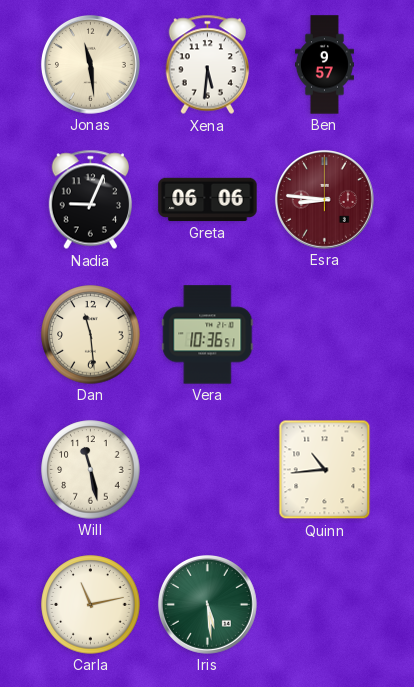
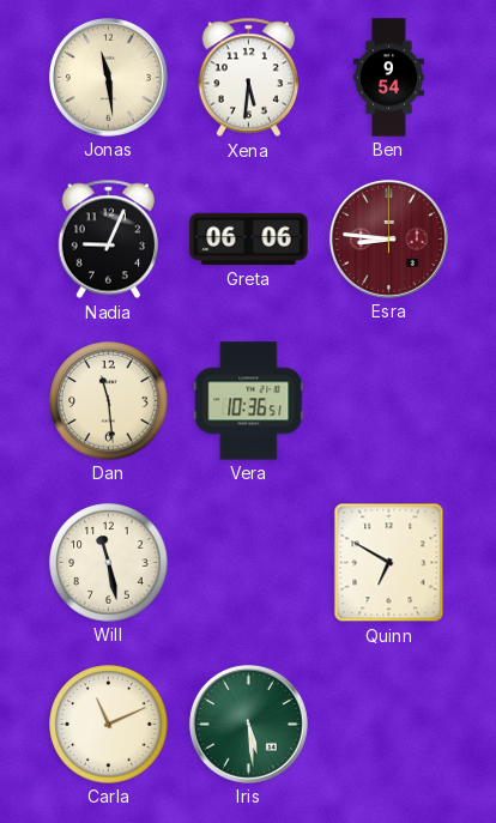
Ben: 9:57 -> 9:54 (388, 78)
Quinn: 10:44 -> 6:50 (389, 563)
Carla: 11:13 -> 11:11 (109, 725)
